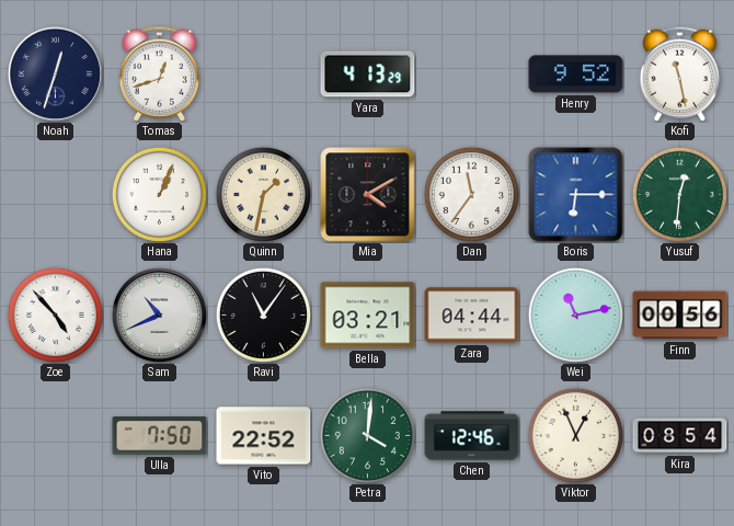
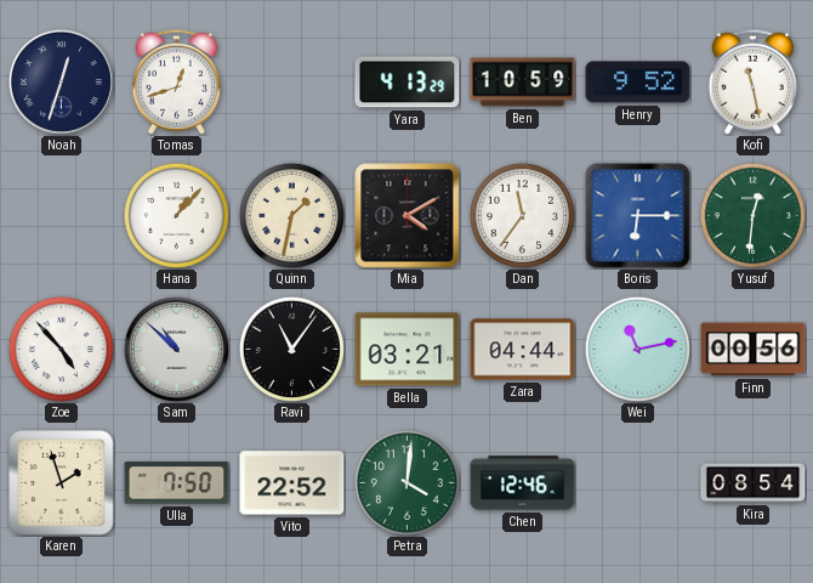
Ben: none -> 10:59 (523, 83)
Hana: 1:04 -> 1:07 (176, 215)
Sam: 10:41 -> 10:52 (176, 349)
Karen: none -> 1:57 (62, 483)
Viktor: 12:56 -> none (575, 435)
